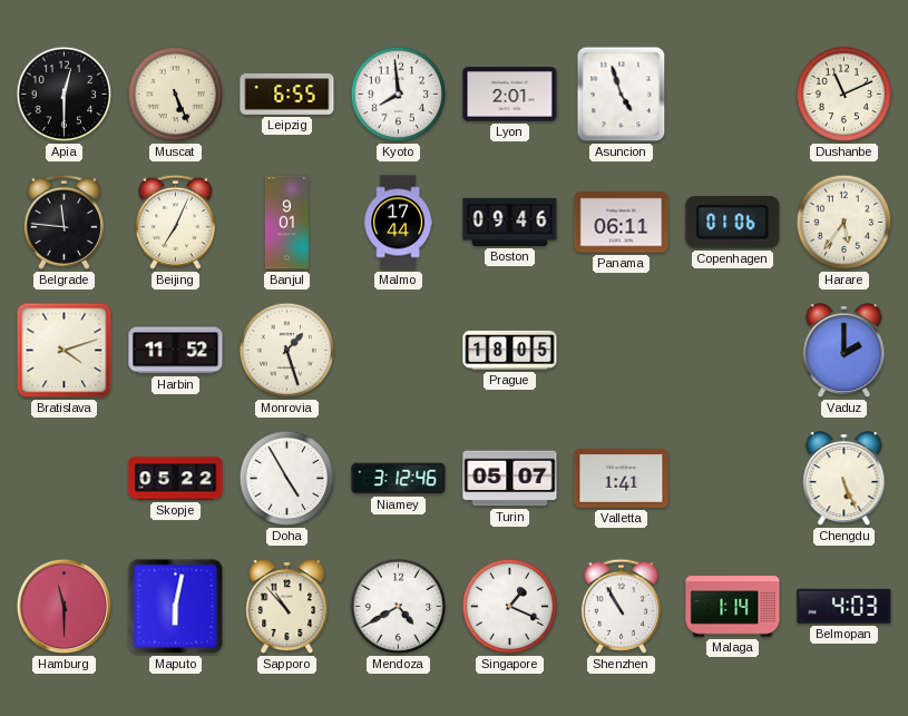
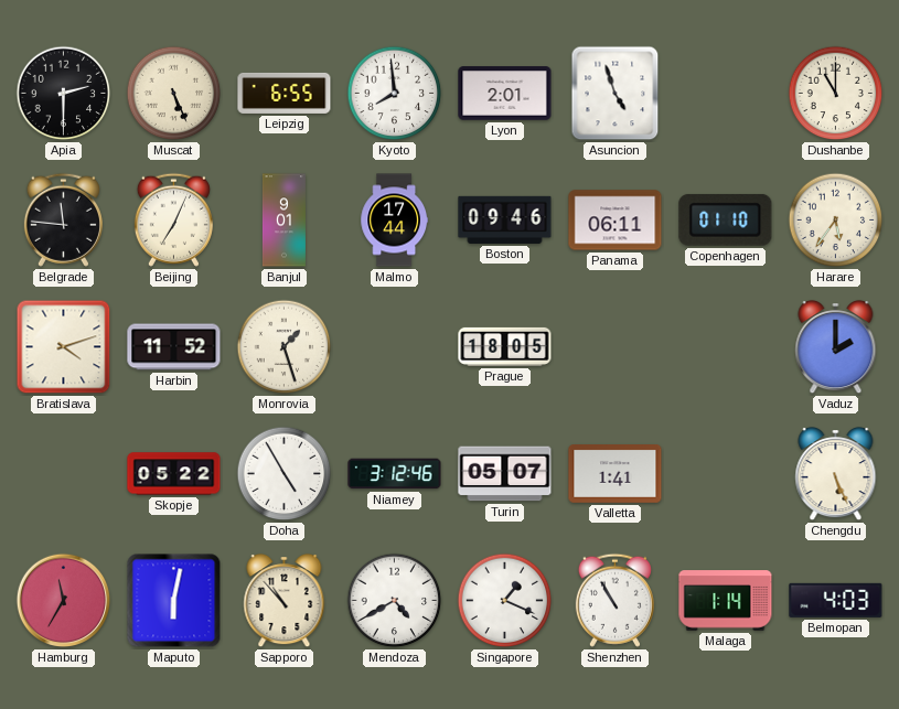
Apia: 12:30 -> 2:30 (64, 94)
Dushanbe: 11:11 -> 11:00 (836, 94)
Copenhagen: 01:06 -> 01:10 (726, 219)
Hamburg: 11:30 -> 11:35 (64, 601)
